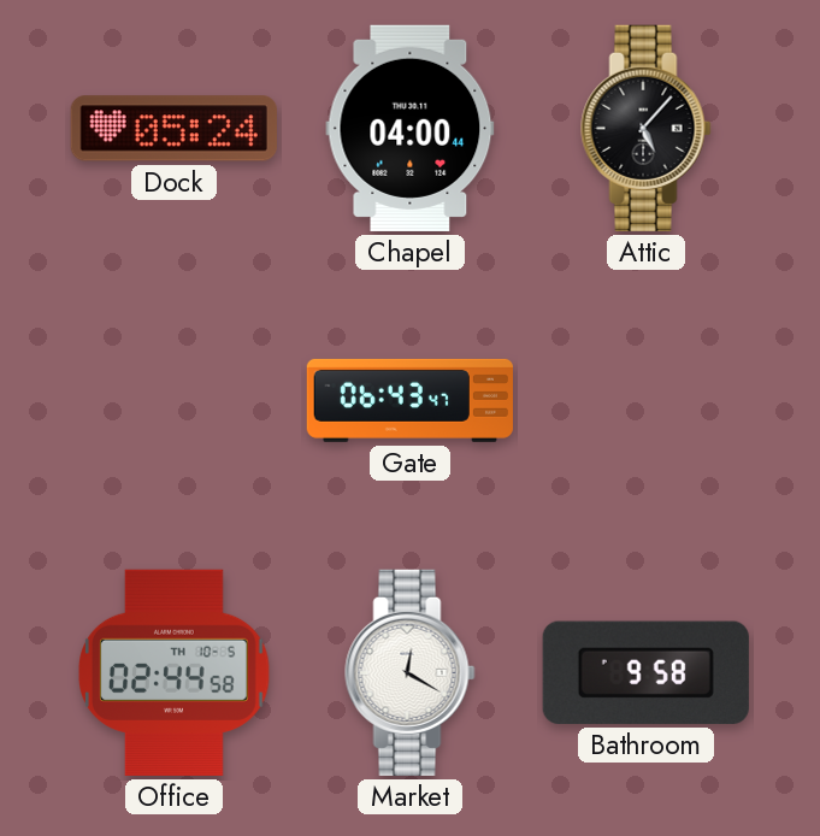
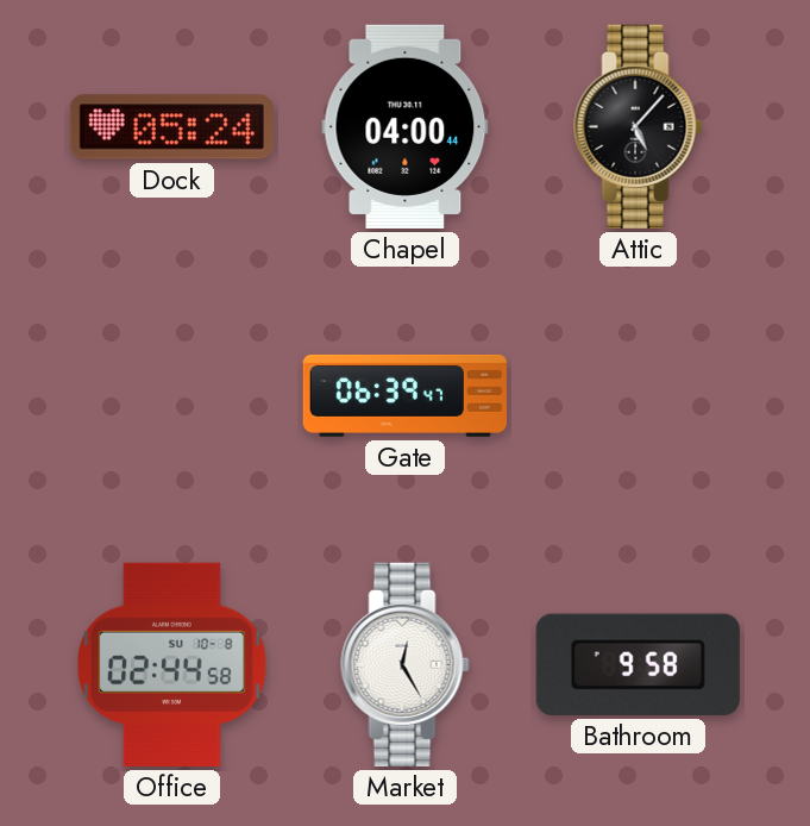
Gate: 06:43 -> 06:39 (404, 395)
Office date: TH 10-5 -> SU 10-8 (172, 664)
Market: 12:20 -> 12:25 (406, 664)
